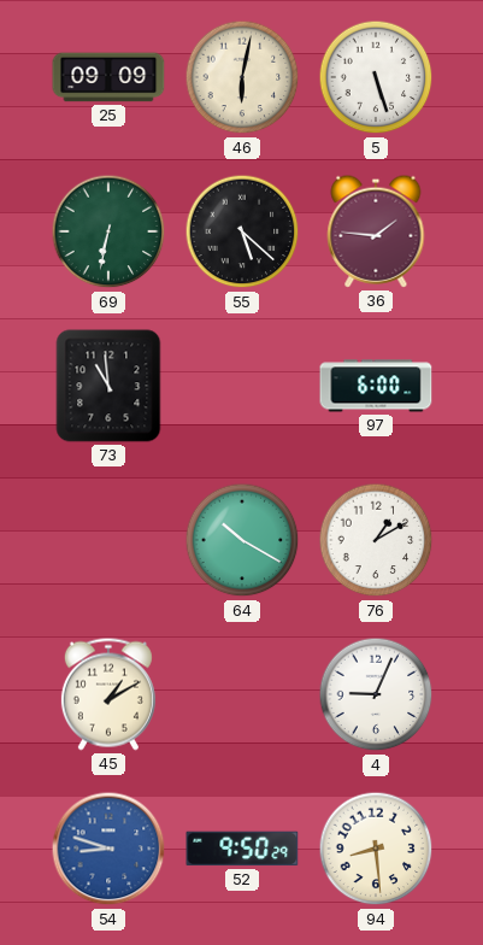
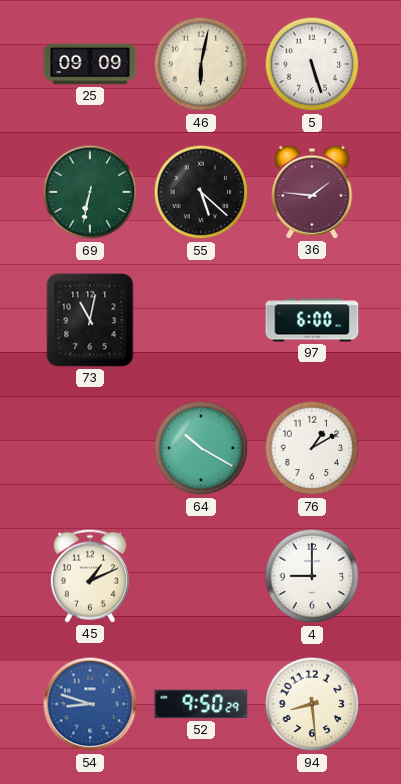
73: 10:59 -> 11:02 (90, 320)
45: 1:10 -> 1:11 (90, 576)
4: 9:04 -> 9:00 (312, 576)
